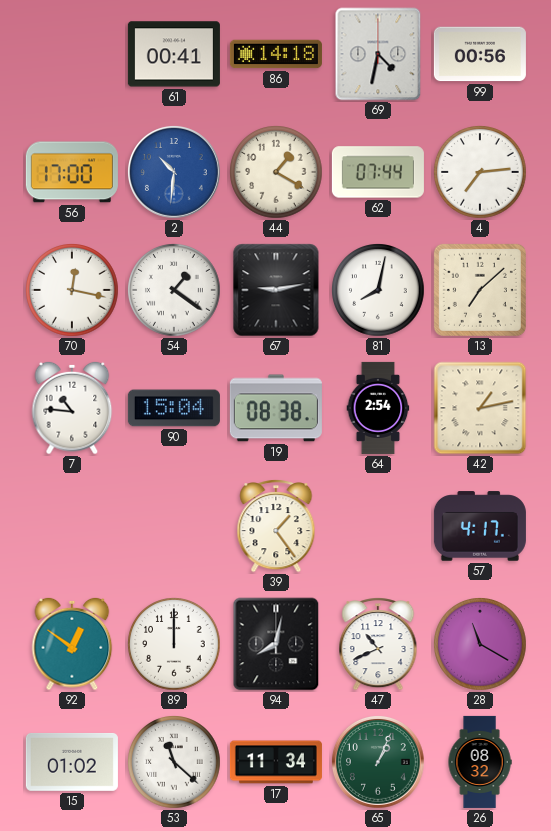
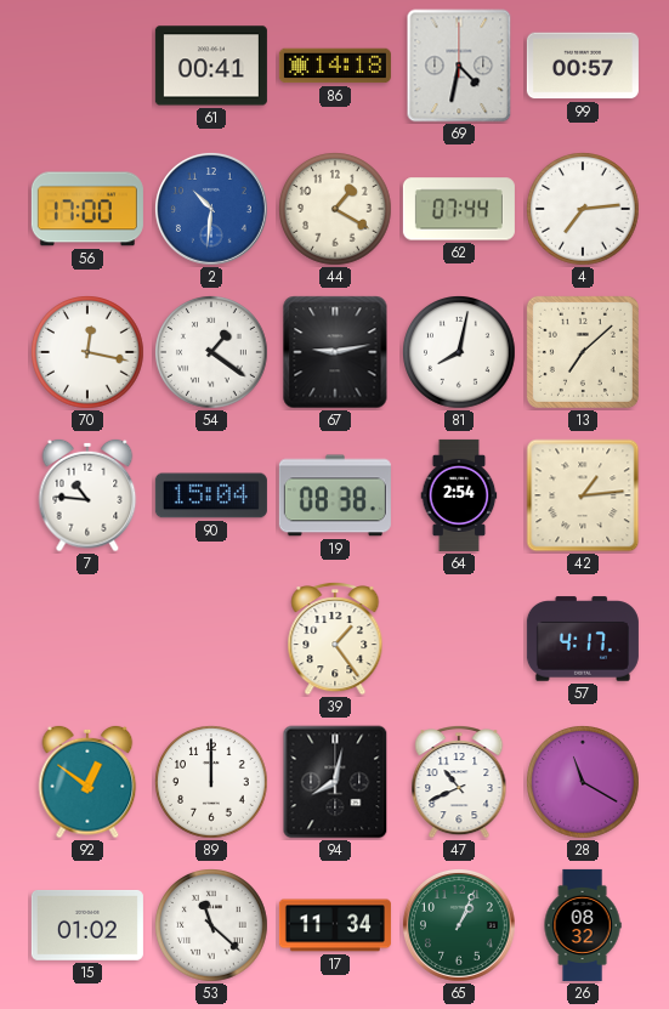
99: 00:56 -> 00:57 (583, 66)
42: 1:13 -> 1:14 (583, 495)
